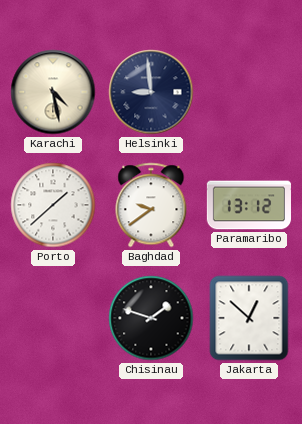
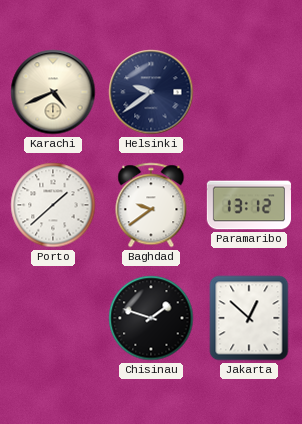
Karachi: 4:28 -> 4:41 (53, 92)
Helsinki: 8:59 -> 9:39 (151, 92)
